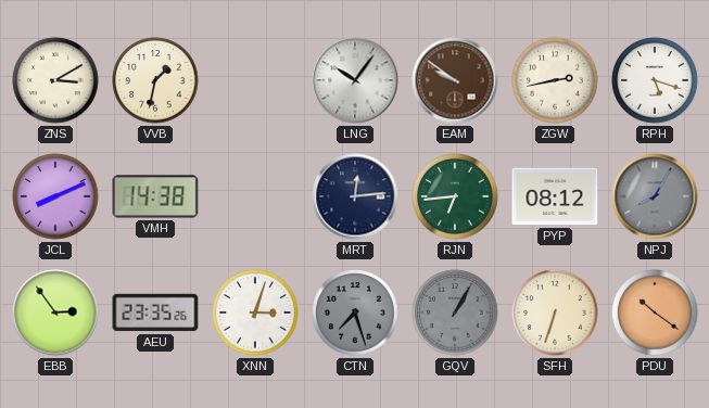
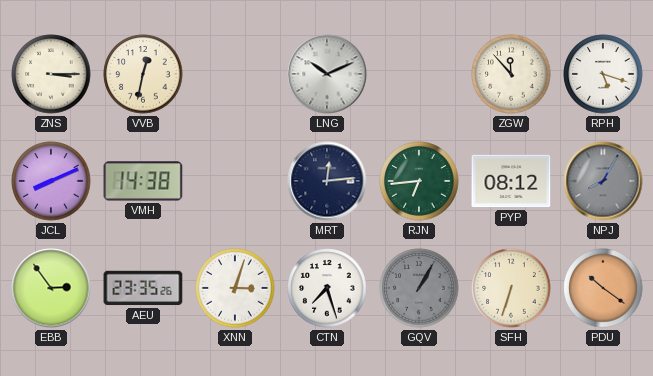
ZNS: 3:10 -> 3:15 (51, 74)
VVB: 1:32 -> 12:32 (143, 74)
LNG: 10:06 -> 10:11 (327, 74)
EAM: 9:51 -> none (455, 80)
ZGW: 2:43 -> 11:53 (511, 74)
CTN dial: grey -> white (327, 288)
